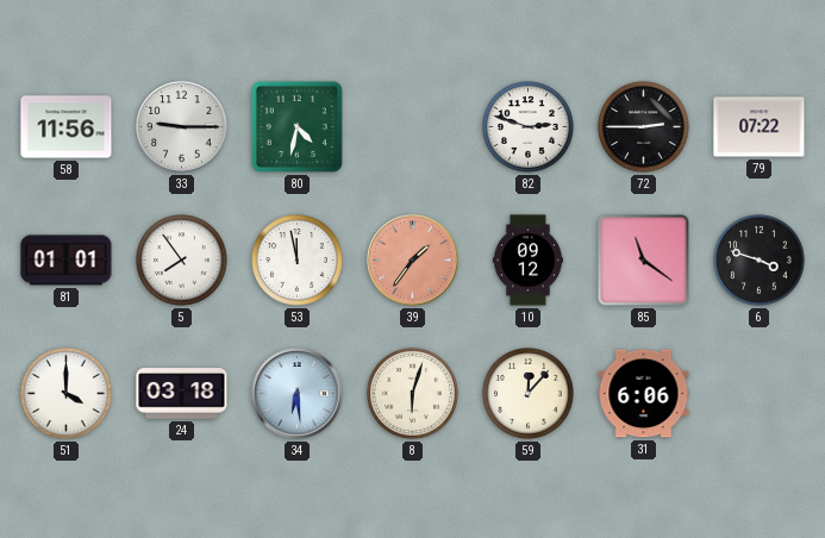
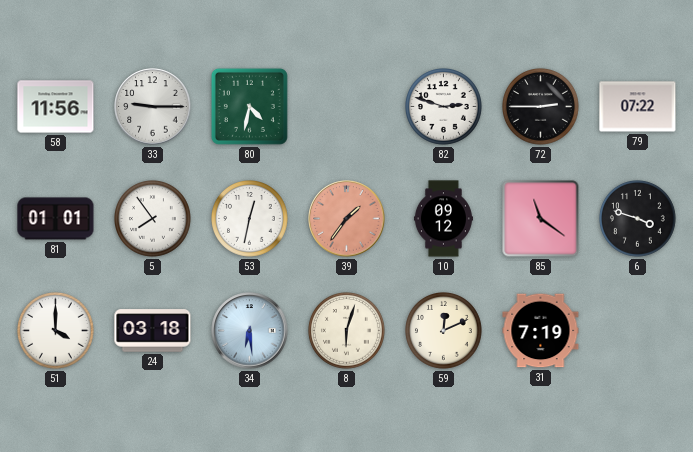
53: 11:58 -> 12:32 (250, 219)
59: 12:07 -> 12:11 (444, 331)
31: 6:06 -> 7:19 (541, 331)
